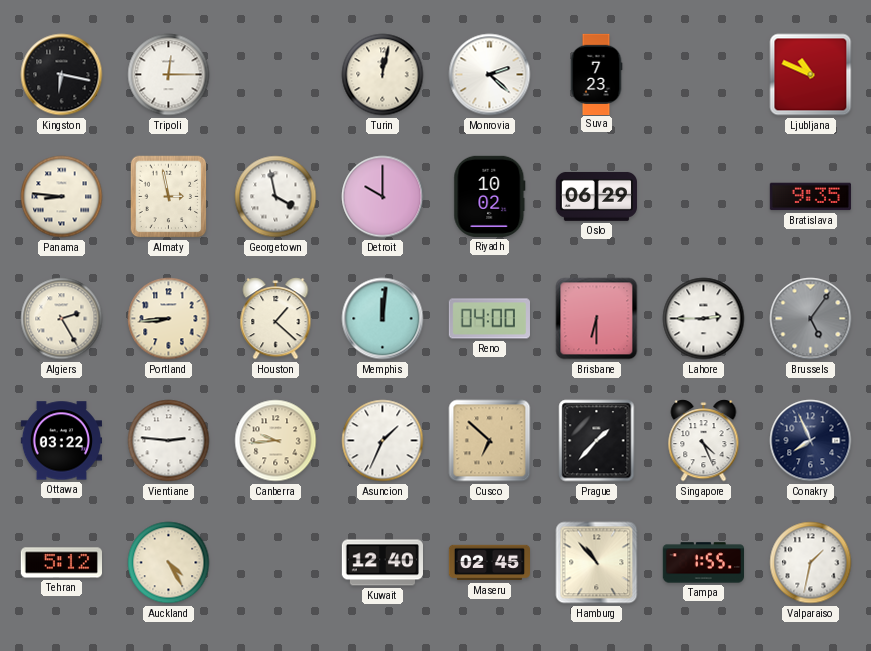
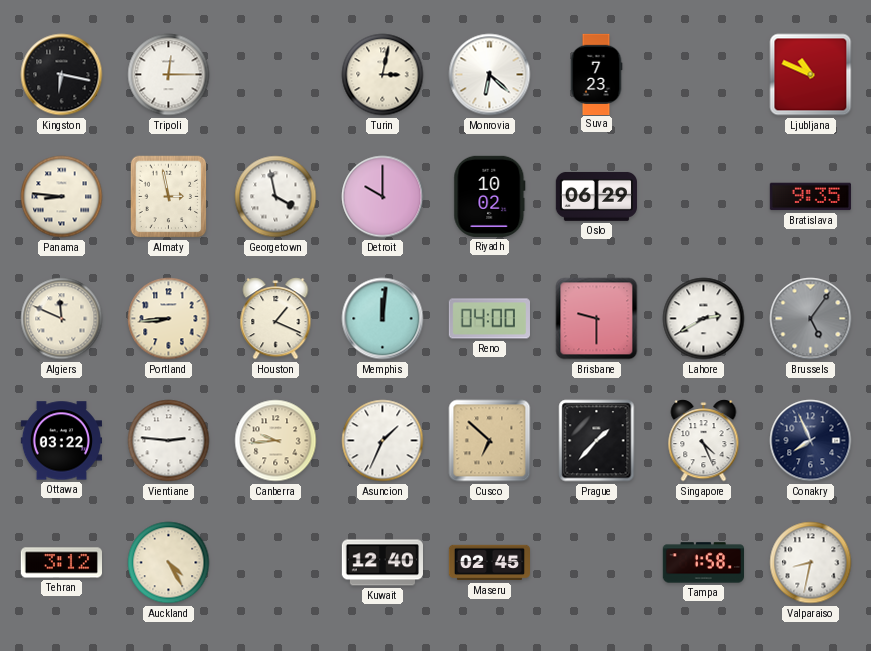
Turin: 12:02 -> 3:02 (383, 75)
Monrovia: 2:22 -> 6:22 (490, 75)
Algiers: 2:25 -> 11:49 (62, 319)
Houston: 1:22 -> 1:19 (276, 319)
Brisbane: 6:30 -> 9:30 (597, 319)
Lahore: 2:45 -> 2:40 (704, 319)
Tehran: 5:12 -> 3:12 (61, 563)
Hamburg: 10:53 -> none (597, 563)
Tampa: 1:55 -> 1:58 (703, 563)
Valparaiso: 1:32 -> 8:32 (811, 563)
